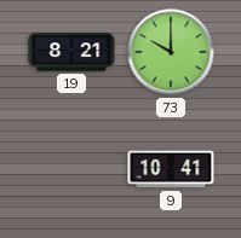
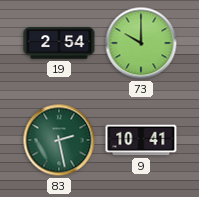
19: 8:21 -> 2:54 (59, 43)
83: none -> 2:28 (59, 140)
